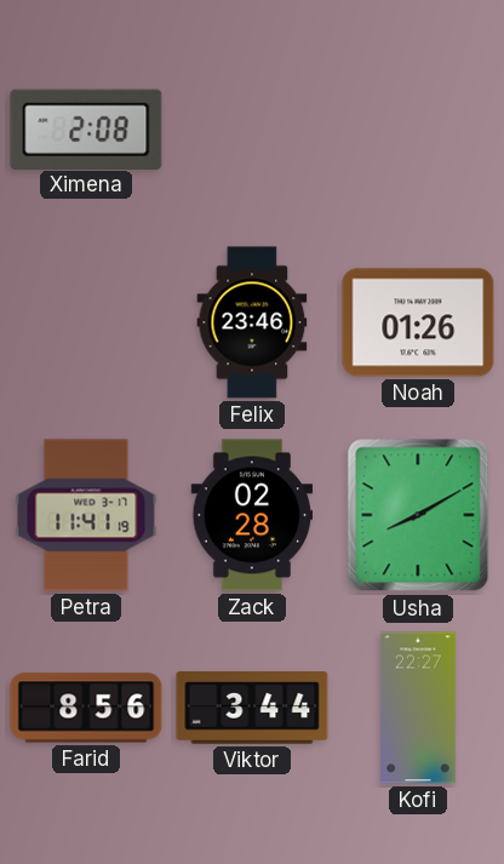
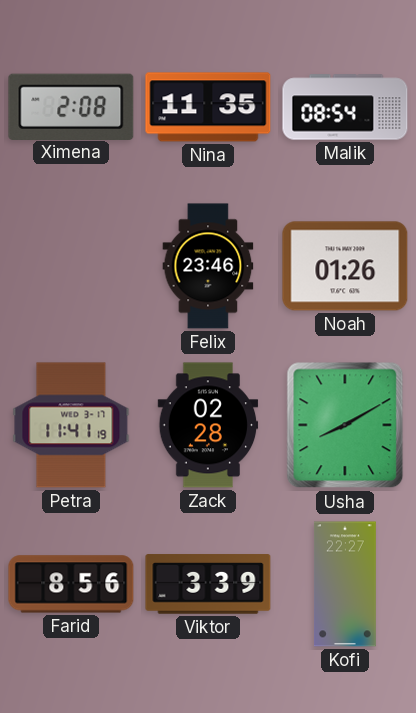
Nina: none -> 11:35 (208, 107)
Malik: none -> 08:54 (345, 107)
Viktor: 3:44 -> 3:39 (208, 584)
